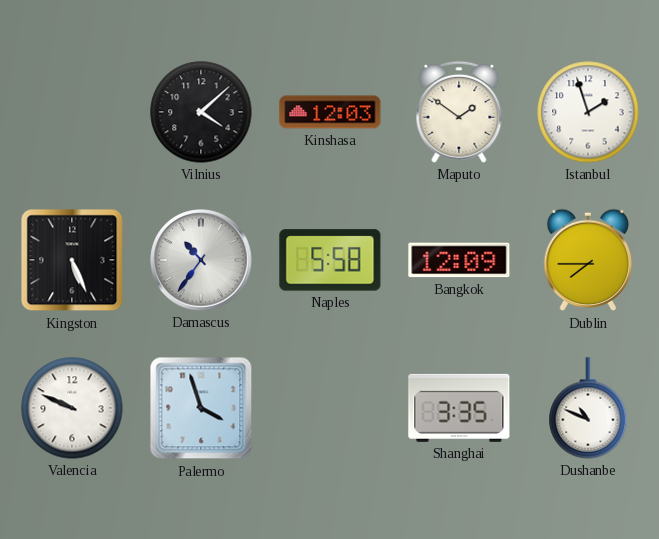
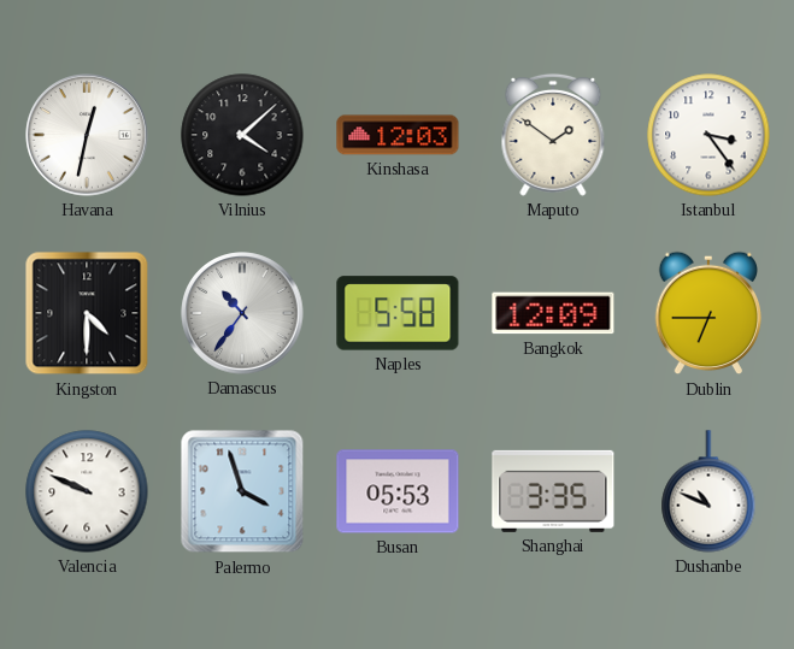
Havana: none -> 12:32 (87, 135)
Istanbul: 1:57 -> 3:24 (708, 135)
Kingston: 5:26 -> 4:30 (87, 313)
Dublin: 7:45 -> 6:45 (708, 313)
Busan: none -> 05:53 (398, 491)
